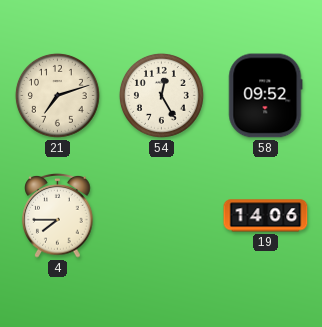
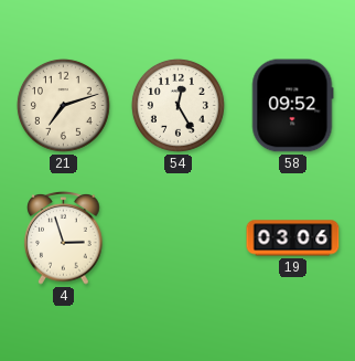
4: 7:45 -> 2:57 (64, 237)
19: 14:06 -> 03:06 (293, 238)
